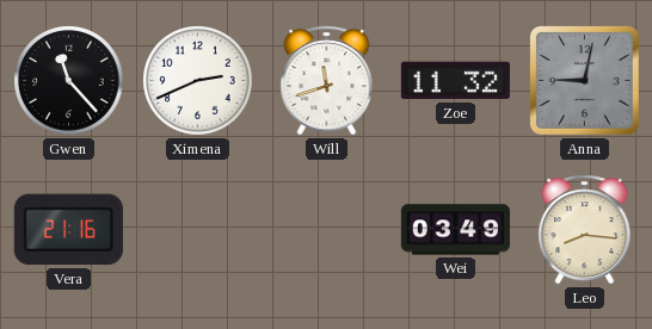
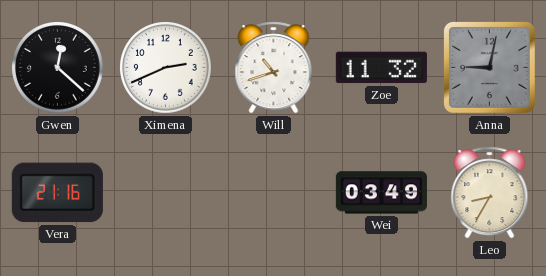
Gwen: 11:23 -> 12:22 (58, 68)
Will: 11:42 -> 10:42 (274, 68)
Leo: 8:16 -> 8:35 (490, 193)
